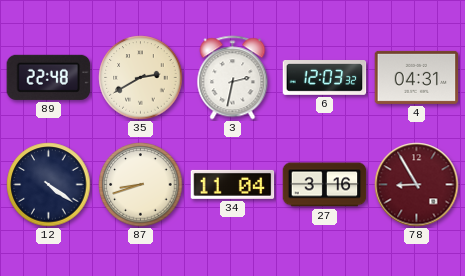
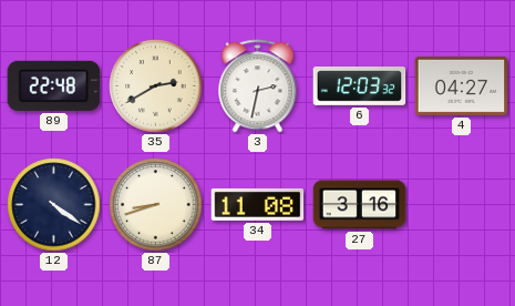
4: 04:31 -> 04:27 (462, 85)
34: 11:04 -> 11:08 (258, 204)
78: 8:55 -> none (417, 185)
